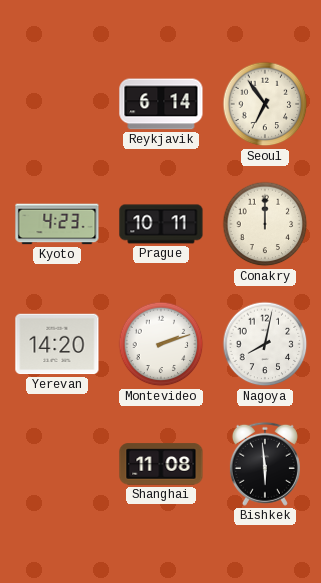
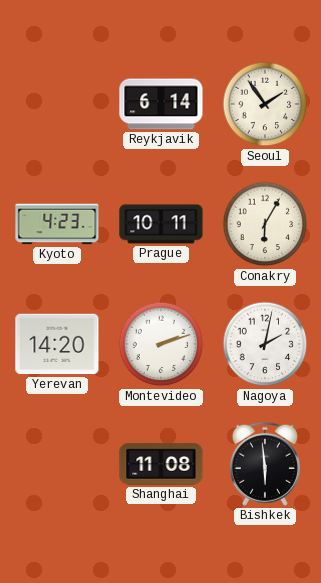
Seoul: 6:54 -> 1:54 (265, 104)
Conakry: 12:00 -> 6:05 (265, 224)
Nagoya: 8:02 -> 2:02 (265, 344)
